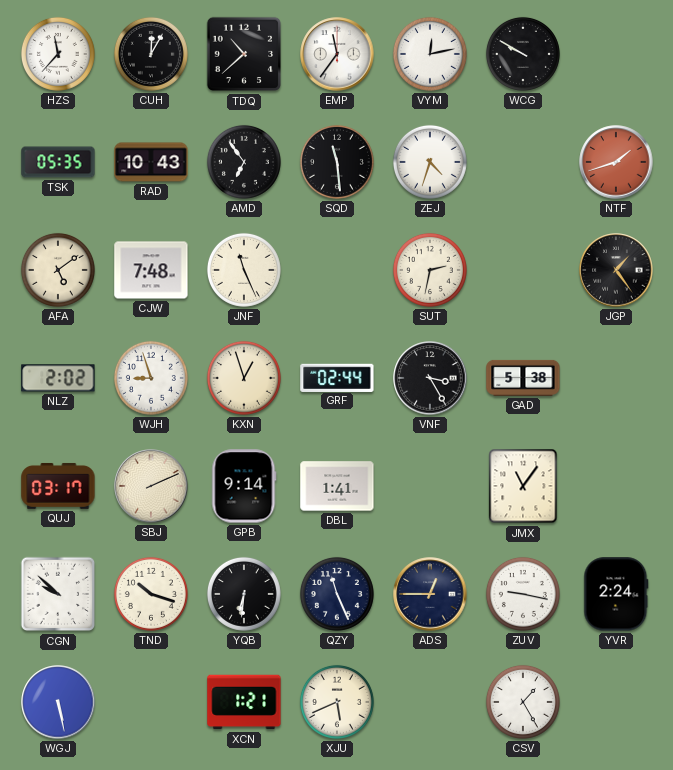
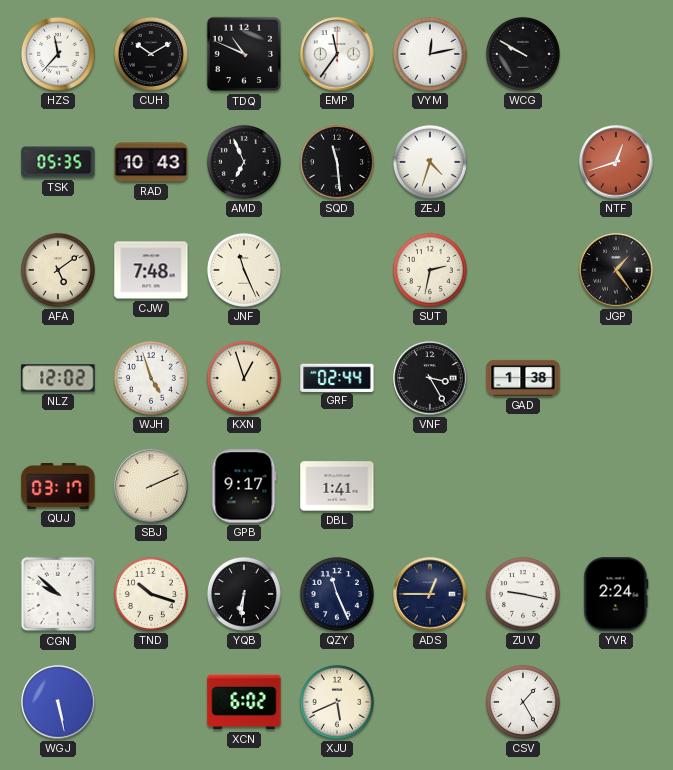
CUH: 12:05 -> 10:10 (151, 54)
TDQ: 10:38 -> 10:49 (244, 54)
AMD: 6:54 -> 6:56 (244, 162)
NTF: 1:42 -> 12:42 (616, 162)
NLZ: 2:02 -> 12:02 (58, 378)
WJH: 8:57 -> 4:57 (151, 378)
GAD: 5:38 -> 1:38 (523, 378)
GPB: 9:14 -> 9:17 (244, 486)
JMX: 11:06 -> none (523, 486)
XCN: 1:21 -> 6:02 (244, 702)
